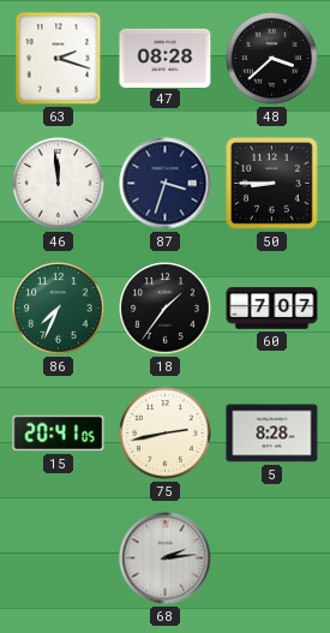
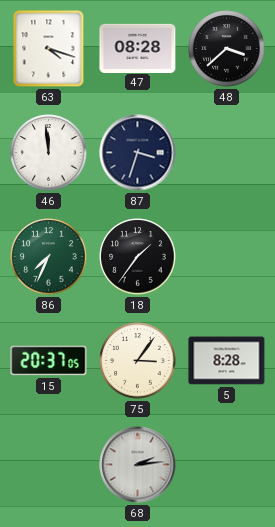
63: 2:18 -> 4:18 (49, 49)
50: 8:45 -> none (272, 184)
60: 7:07 -> none (272, 309)
15: 20:41 -> 20:37 (49, 361)
75: 2:43 -> 3:06 (138, 361)
